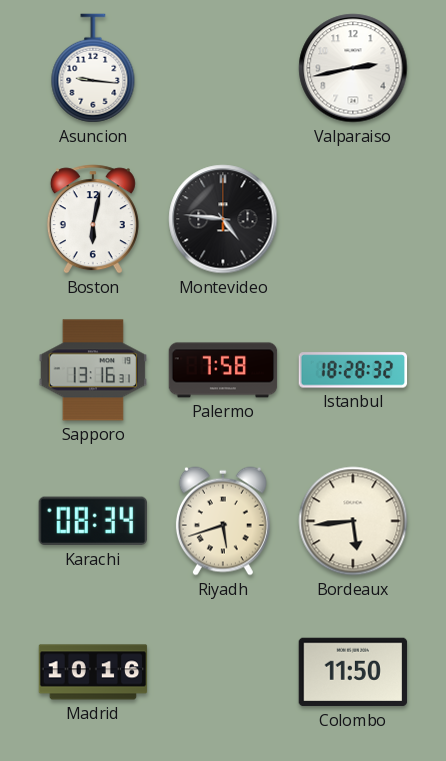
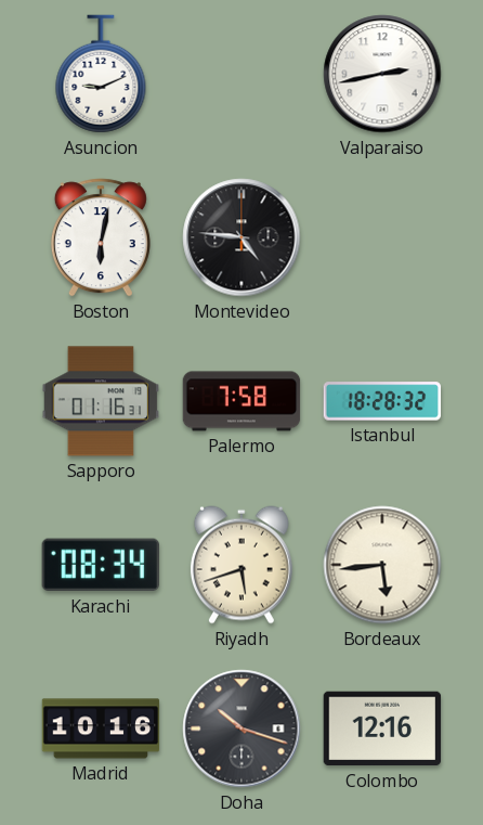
Asuncion: 9:16 -> 9:11 (101, 74)
Sapporo: 13:16 -> 01:16 (101, 401)
Doha: none -> 10:18 (241, 729)
Colombo: 11:50 -> 12:16 (382, 729)
